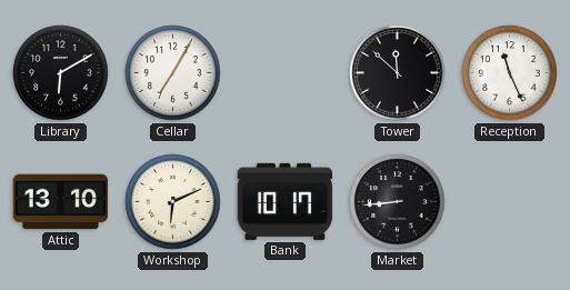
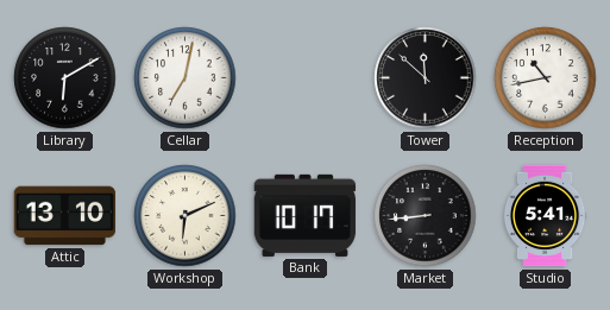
Cellar: 7:05 -> 7:02 (185, 78)
Reception: 11:26 -> 10:43 (546, 78)
Studio: none -> 5:41 (545, 216)
